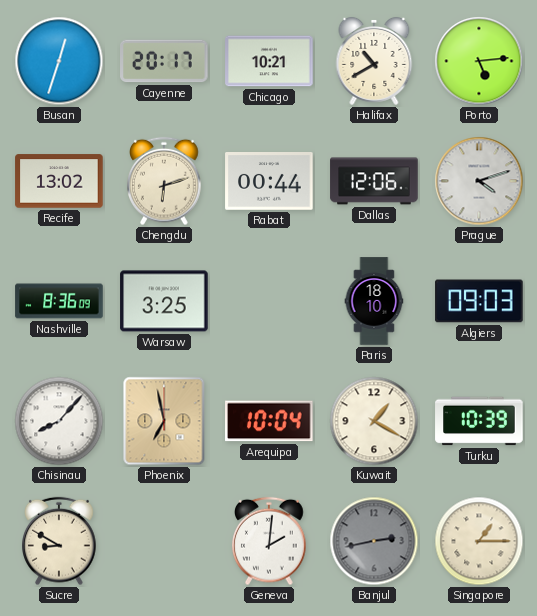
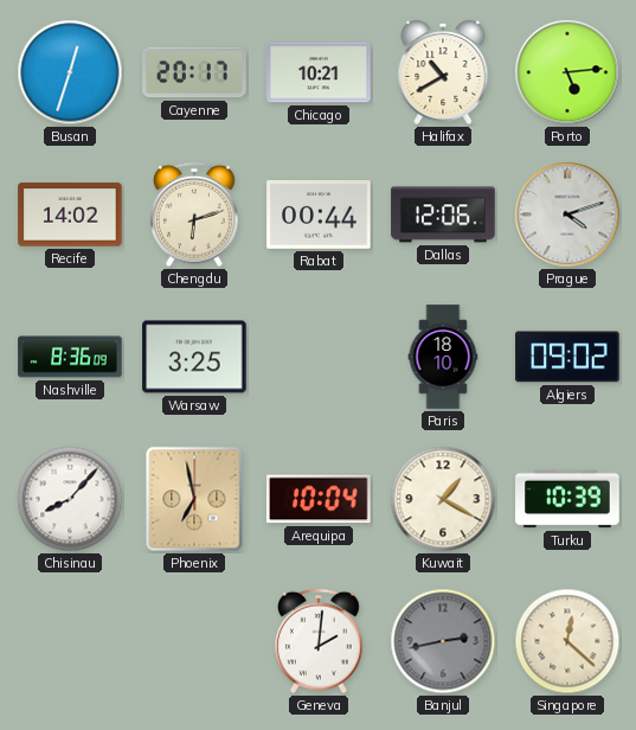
Recife: 13:02 -> 14:02 (70, 214)
Algiers: 09:03 -> 09:02 (567, 357)
Sucre: 8:50 -> none (60, 541)
Singapore: 1:15 -> 12:22 (567, 641)
